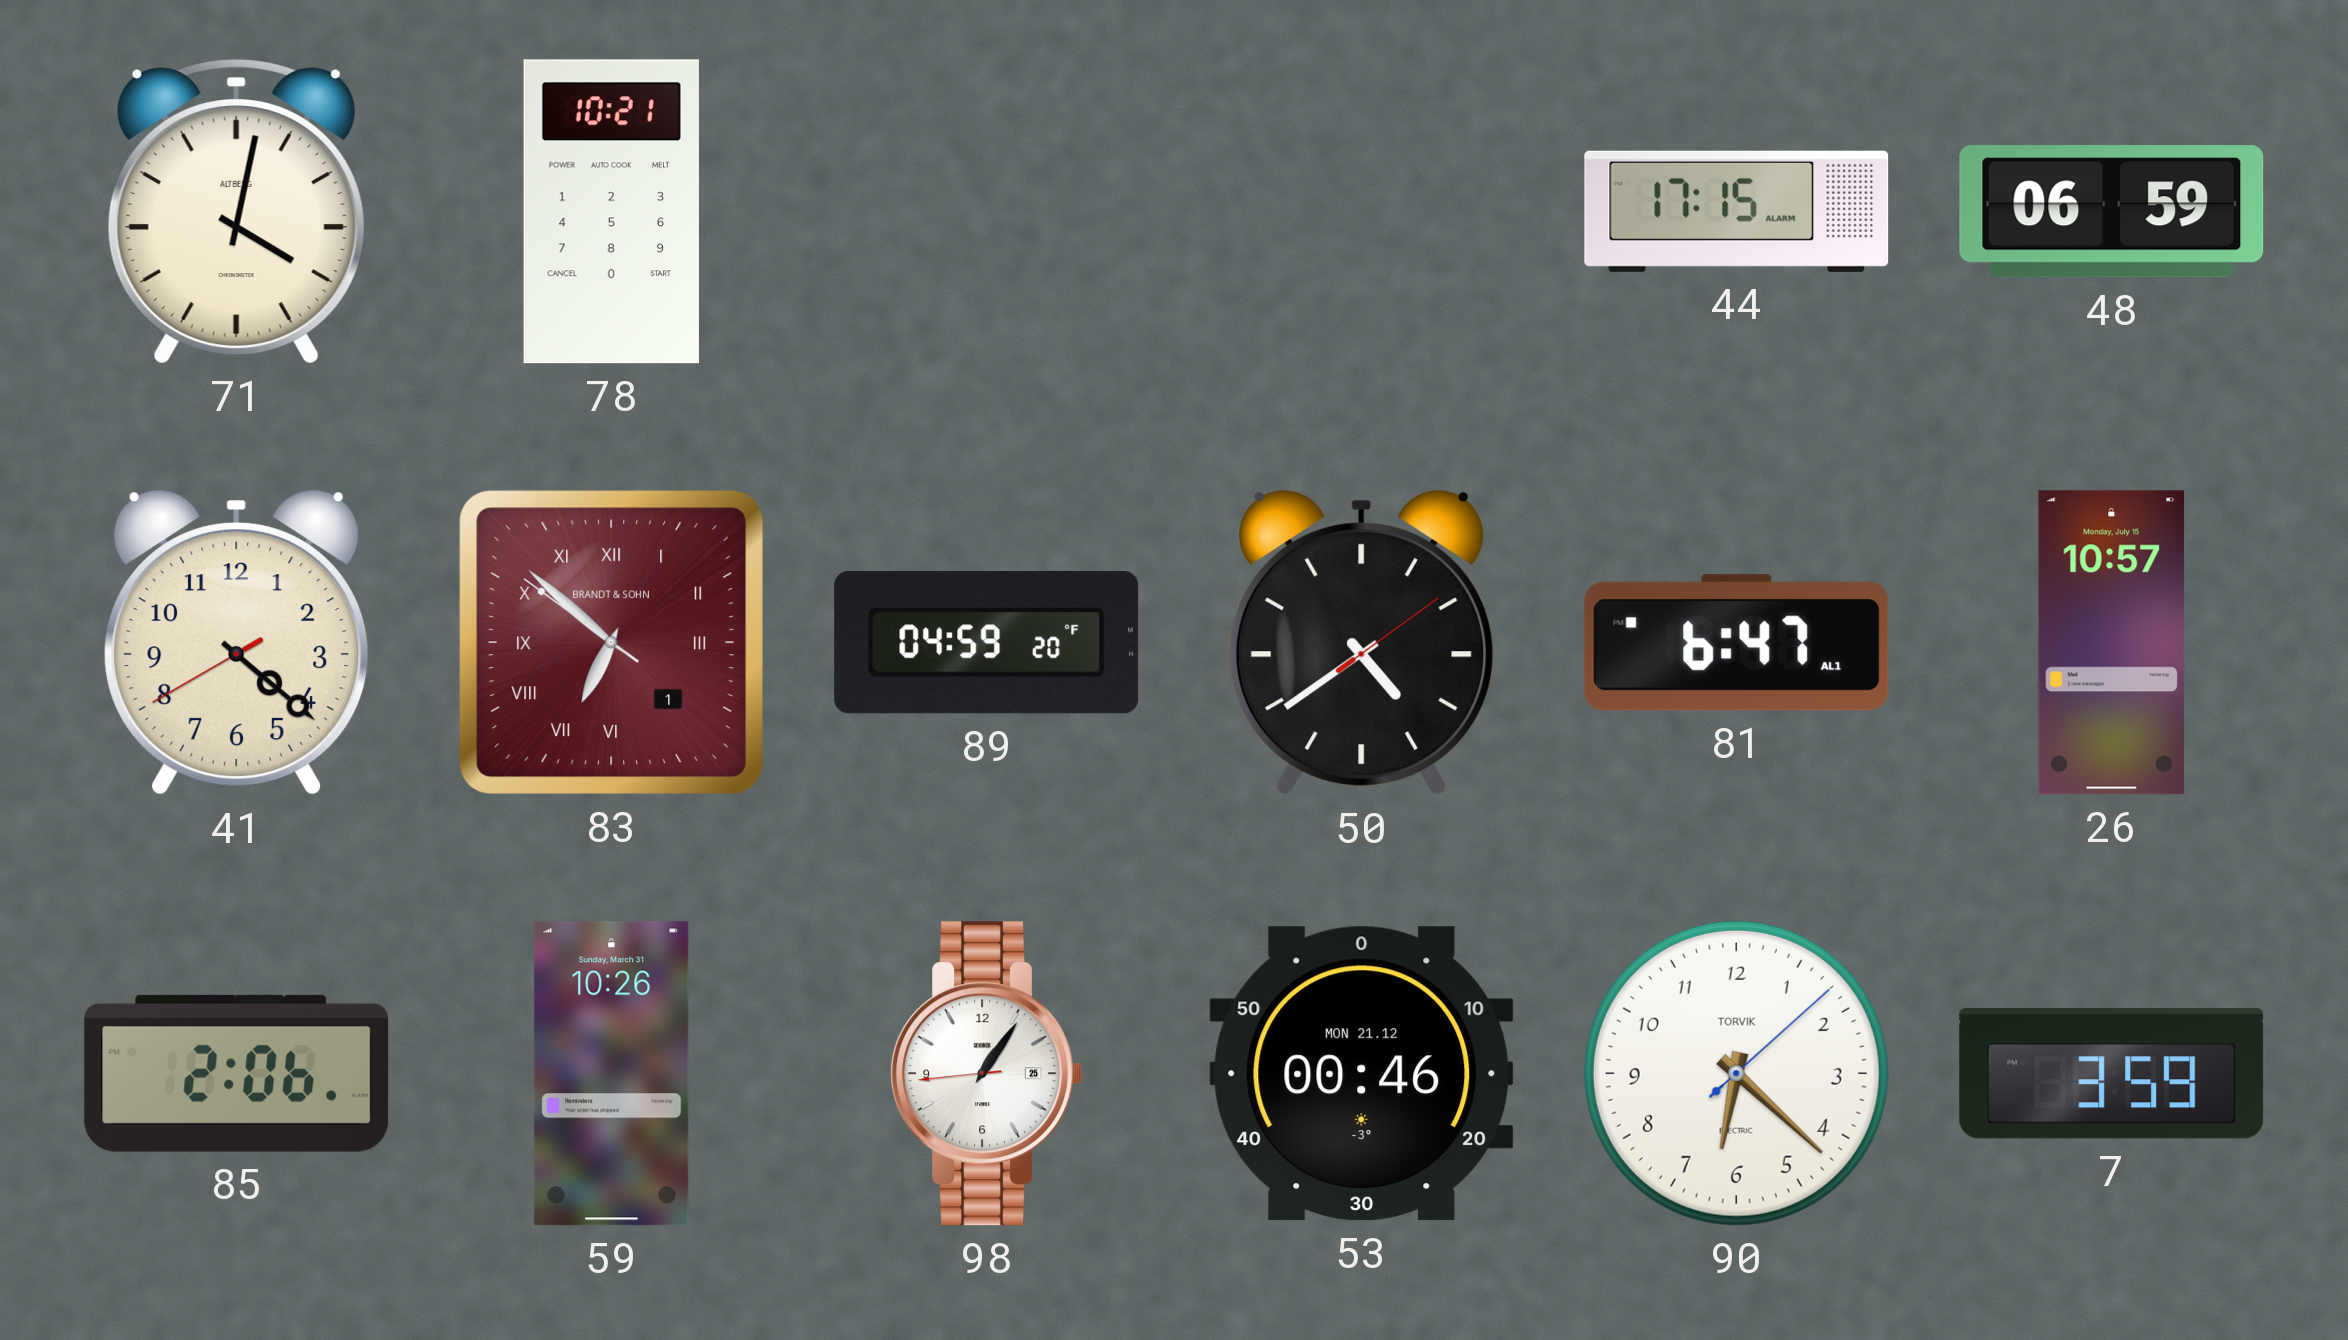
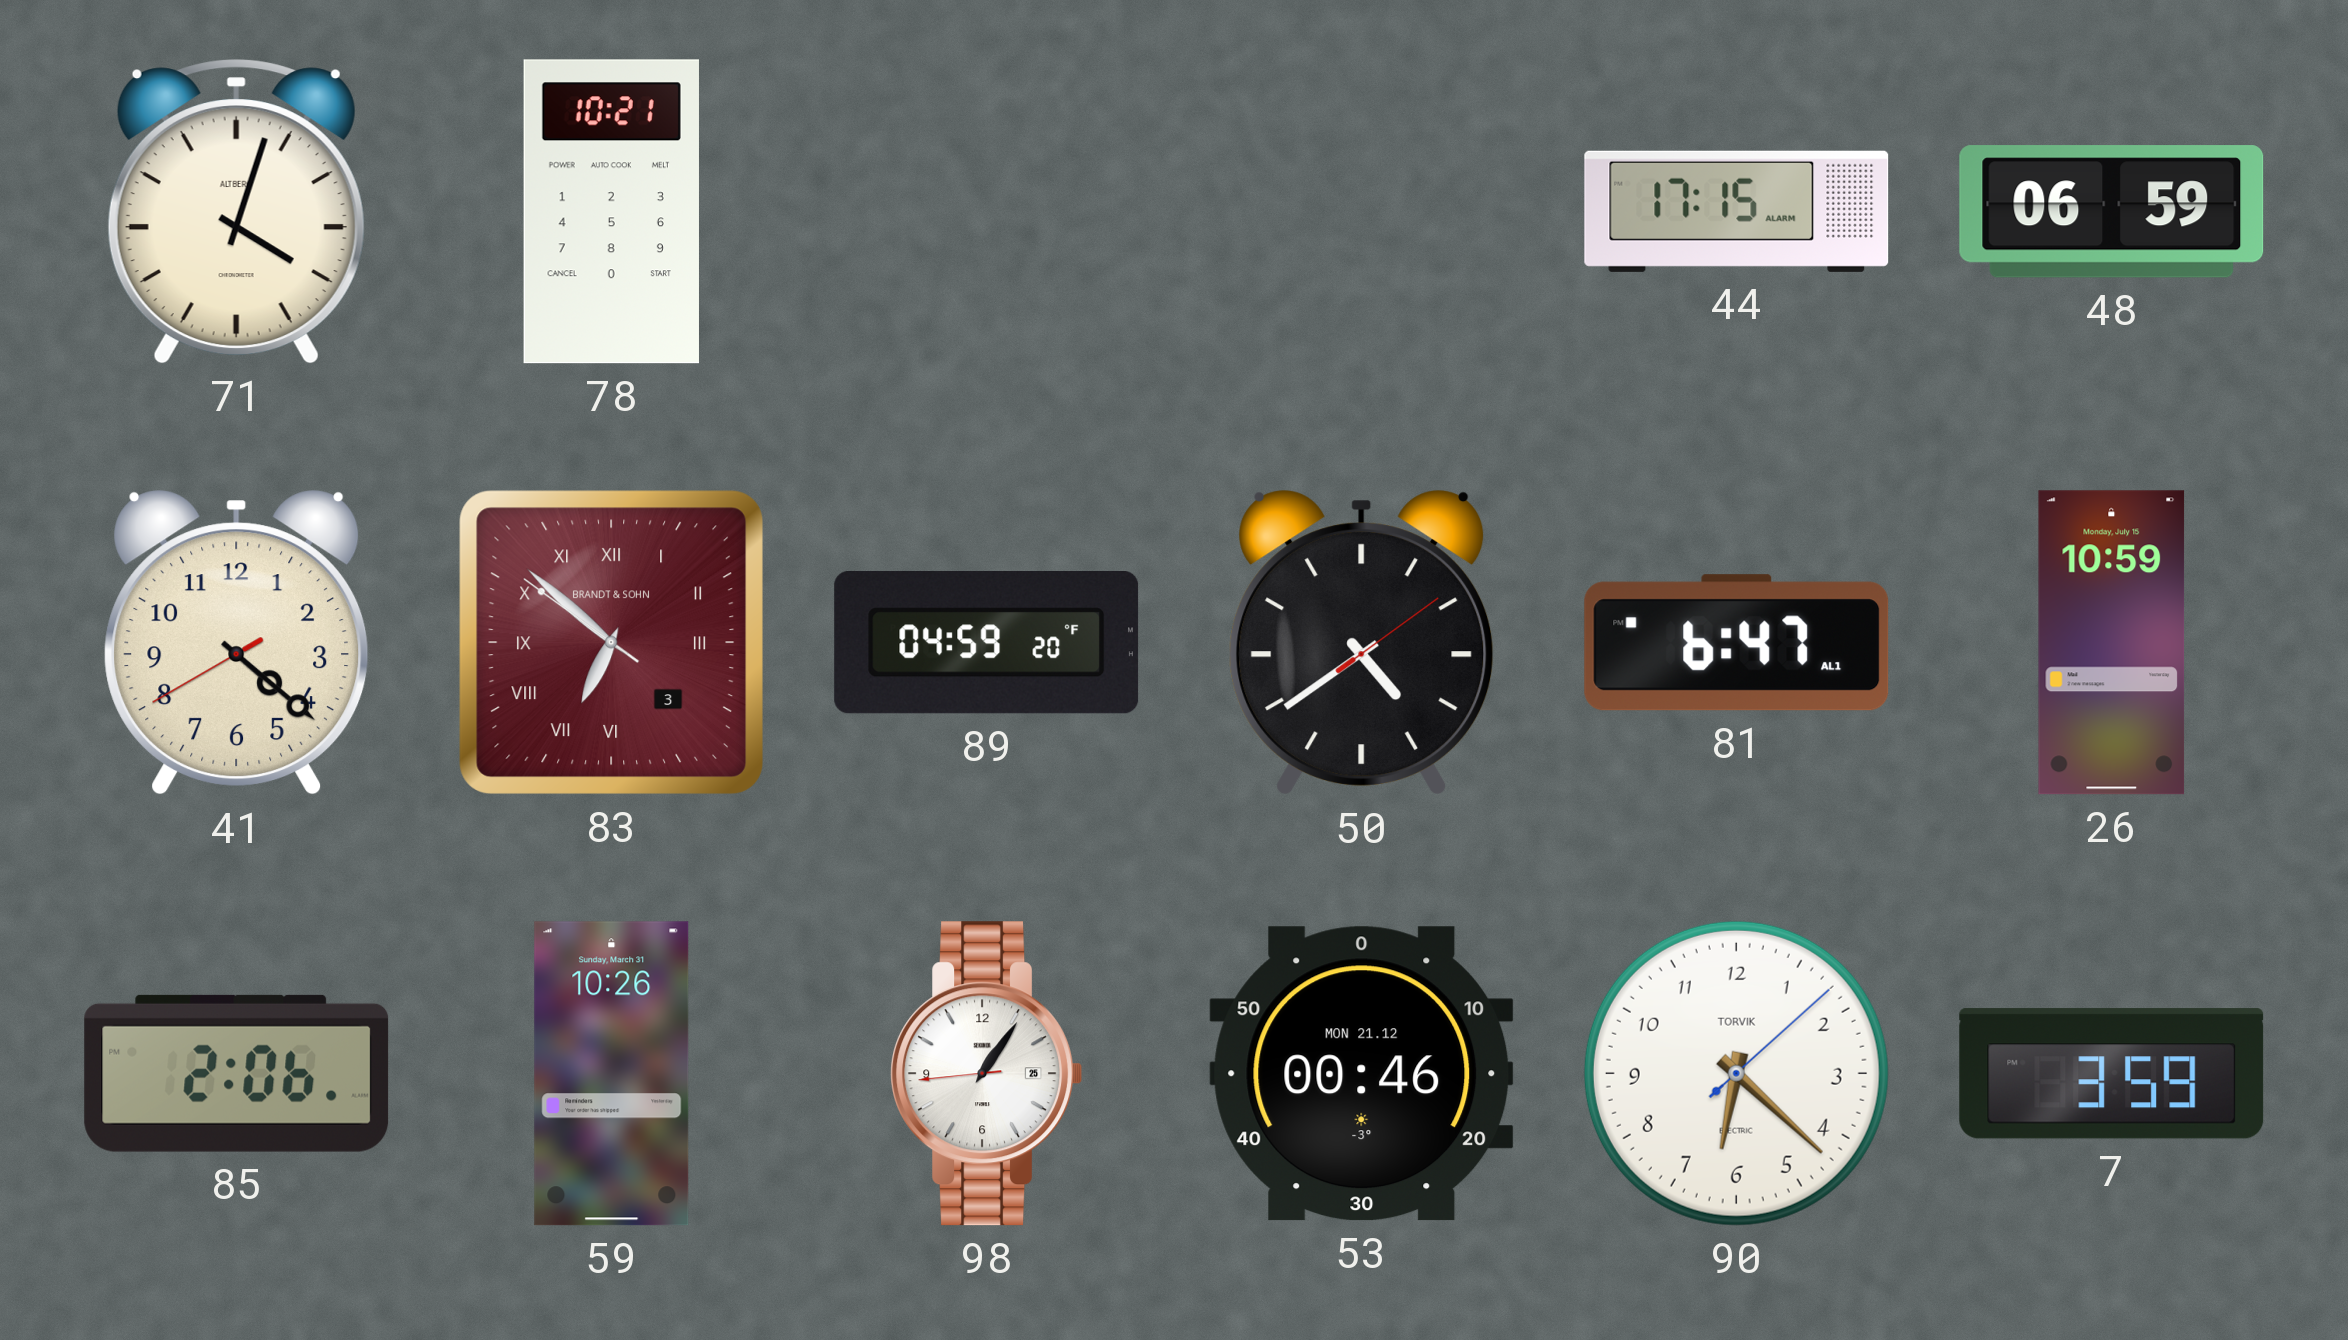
71: 4:02 -> 4:03 (236, 212)
83 date: 1 -> 3 (611, 642)
26: 10:57 -> 10:59 (2112, 643)
